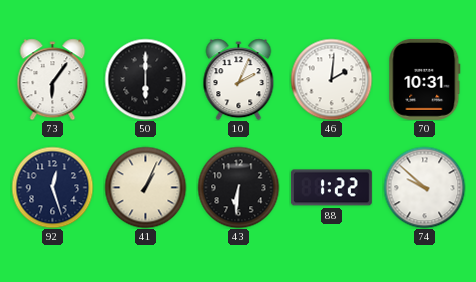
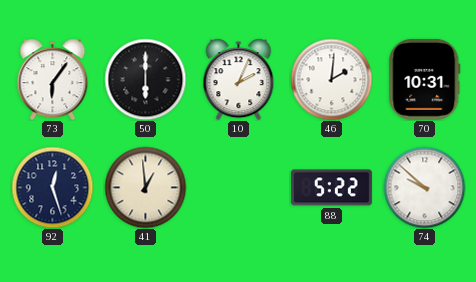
41: 1:04 -> 12:59 (145, 187)
43: 6:31 -> none (238, 187)
88: 1:22 -> 5:22 (331, 188)
